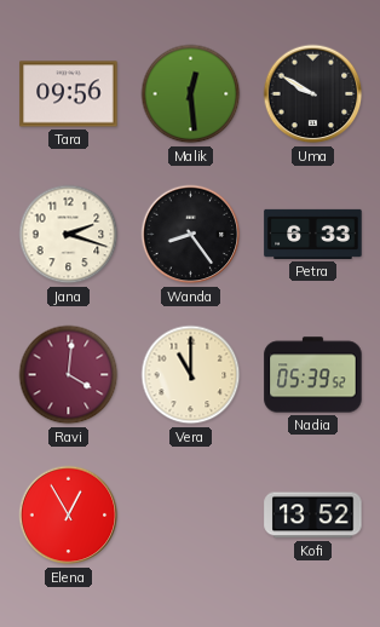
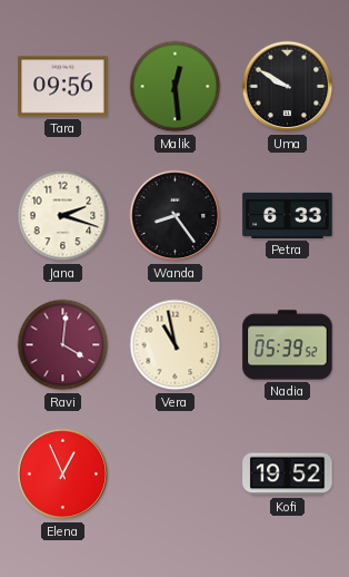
Vera: 11:00 -> 10:58 (176, 345)
Elena: 12:55 -> 12:56 (63, 475)
Kofi: 13:52 -> 19:52 (288, 475)
